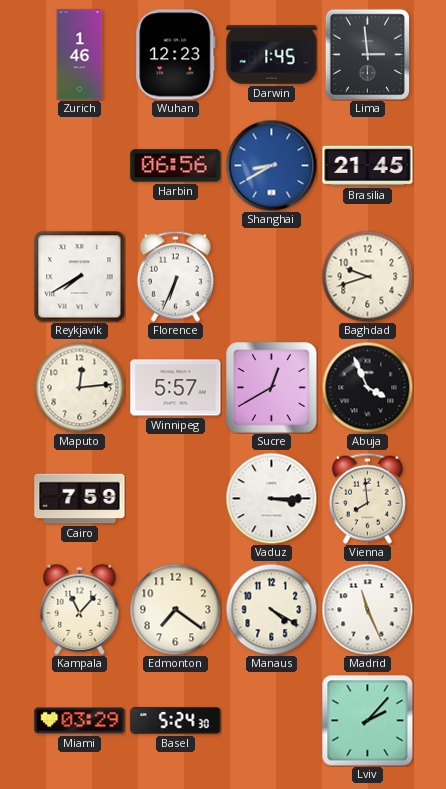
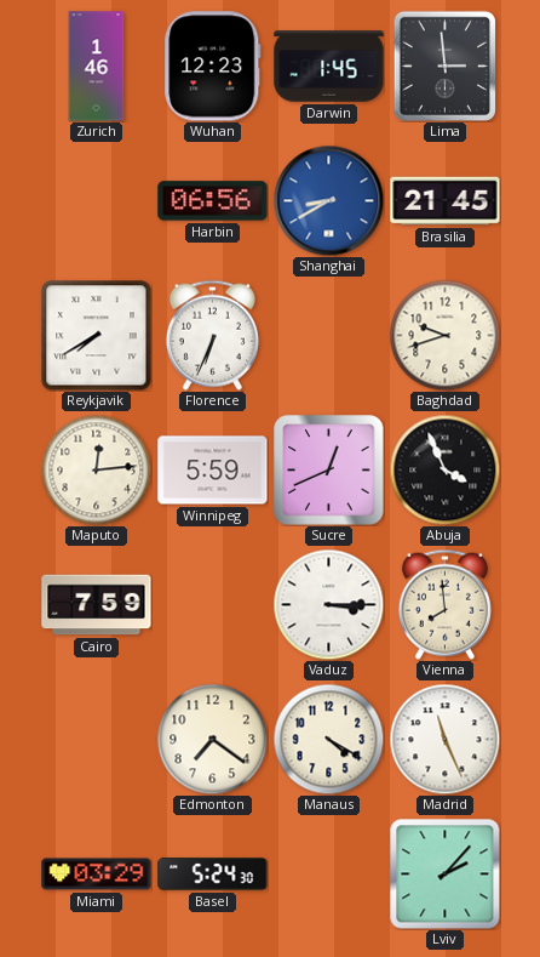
Winnipeg: 5:57 -> 5:59 (213, 471)
Sucre: 12:40 -> 12:41 (329, 471)
Kampala: 11:07 -> none (80, 609)
